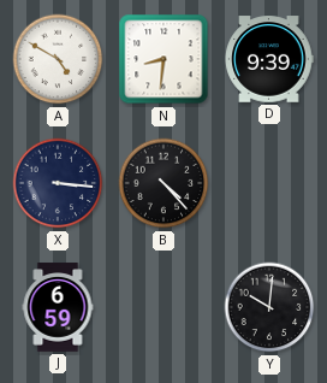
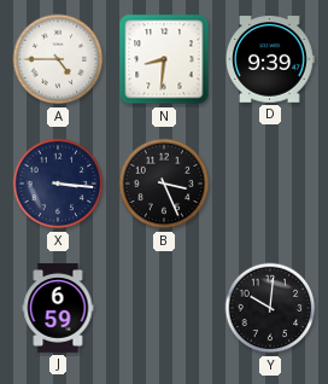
A: 4:50 -> 4:45 (58, 59)
B: 4:23 -> 3:26 (164, 184)
